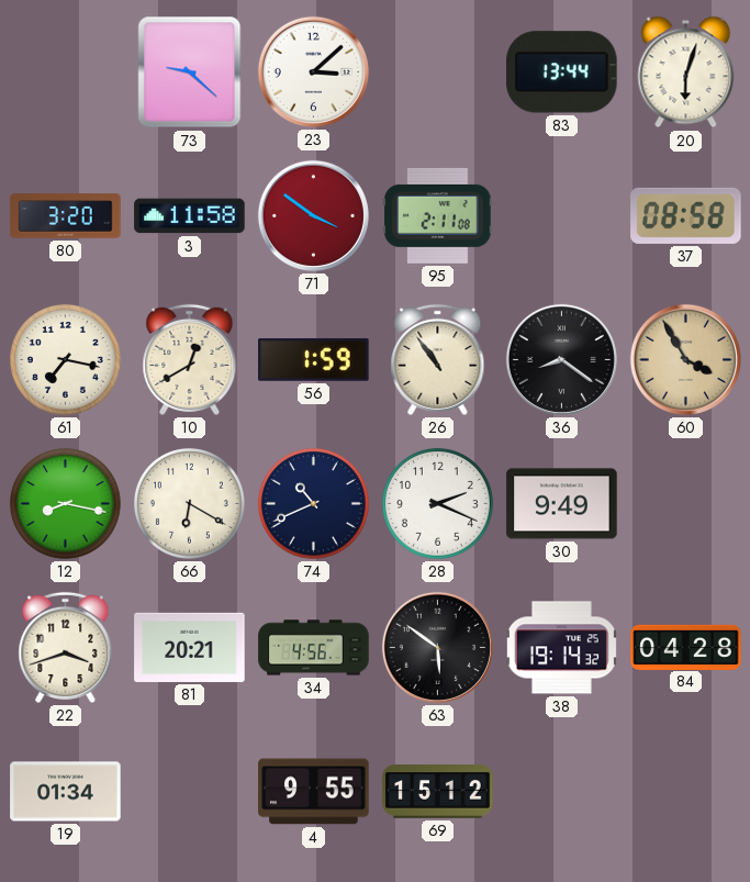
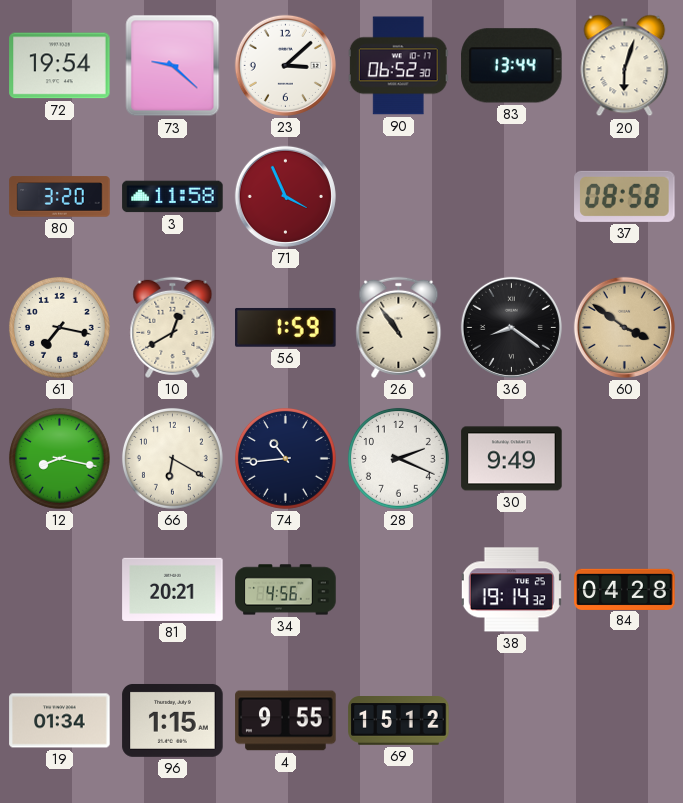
72: none -> 19:54 (60, 66)
90: none -> 06:52 (398, 66)
71: 3:51 -> 3:56 (285, 196)
95: 2:11 -> none (438, 215)
60: 3:55 -> 3:51 (624, 327)
74: 10:41 -> 10:44 (285, 458)
22: 3:42 -> none (66, 647)
63: 5:51 -> none (437, 647)
96: none -> 1:15 (173, 720)
